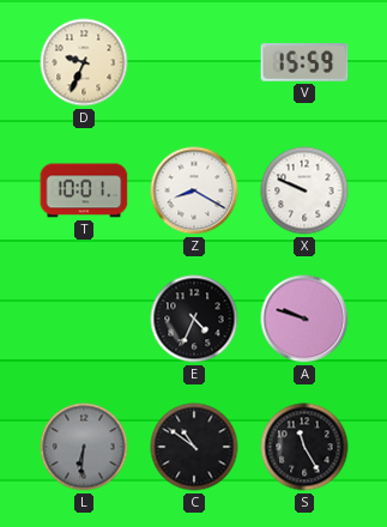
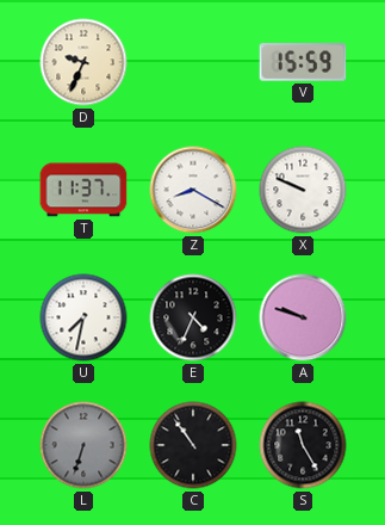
T: 10:01 -> 11:37 (83, 190)
U: none -> 7:32 (83, 317)
L: 6:31 -> 6:33 (83, 445)
C: 10:51 -> 10:54 (193, 445)
